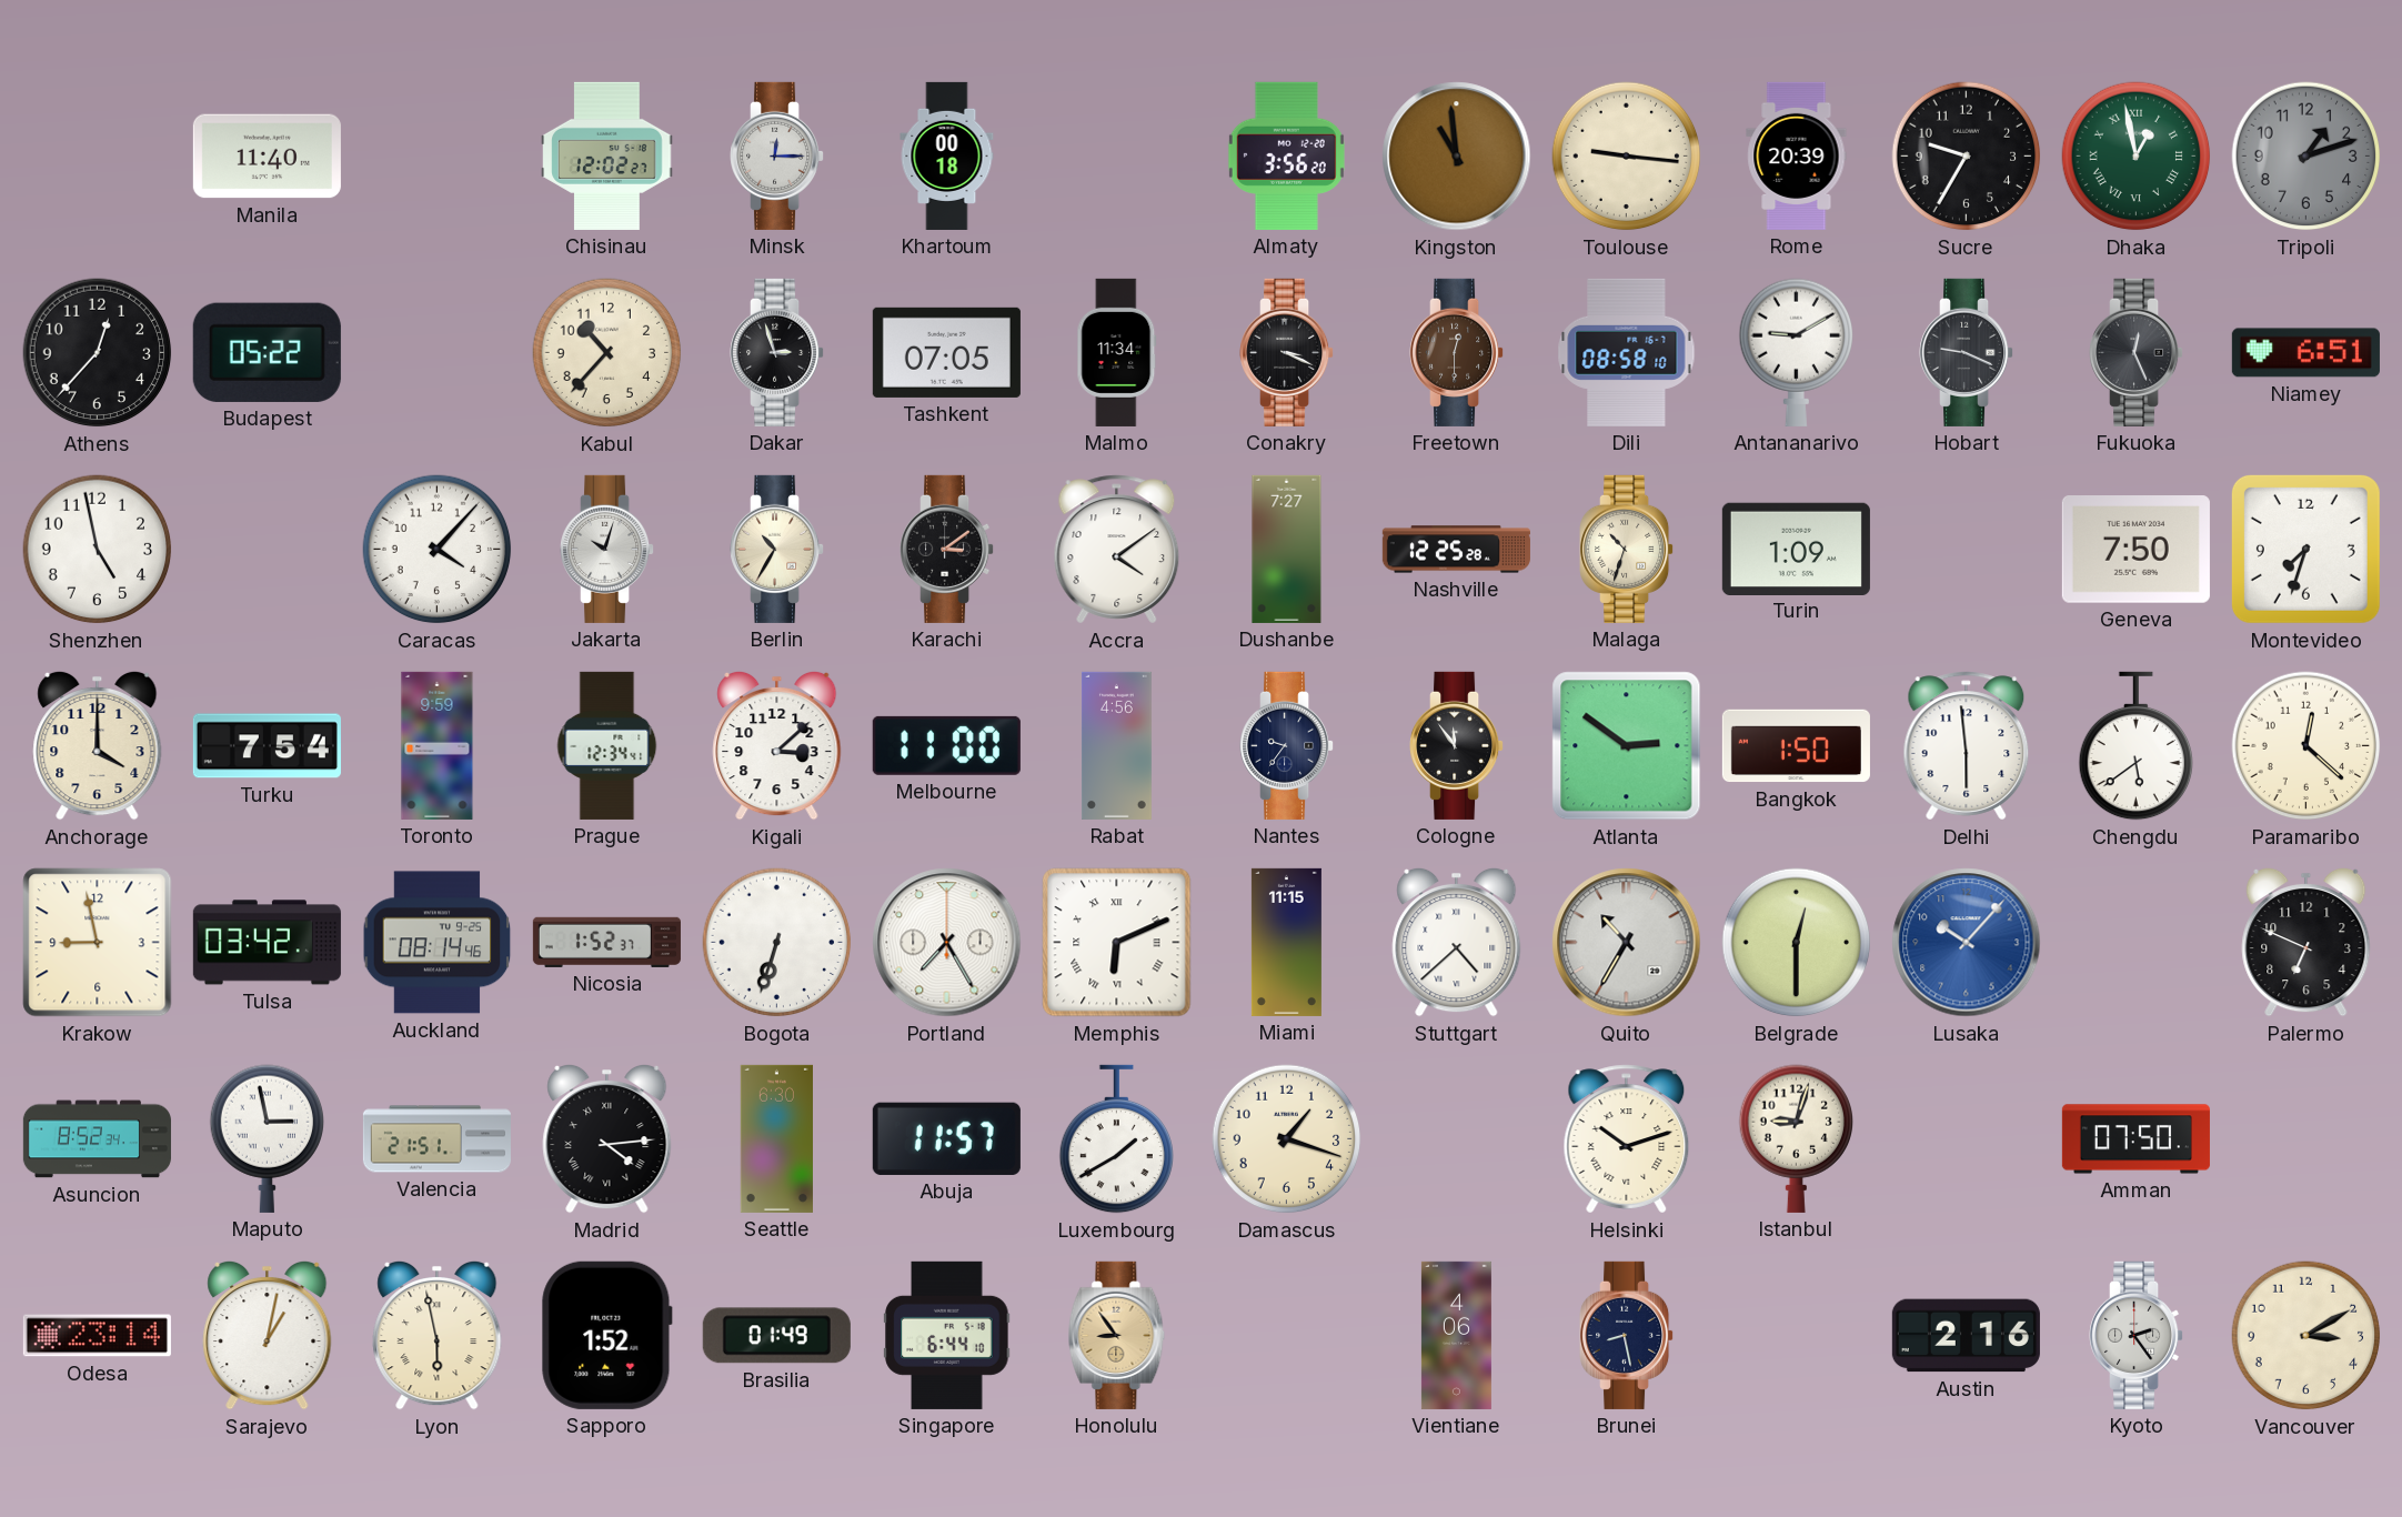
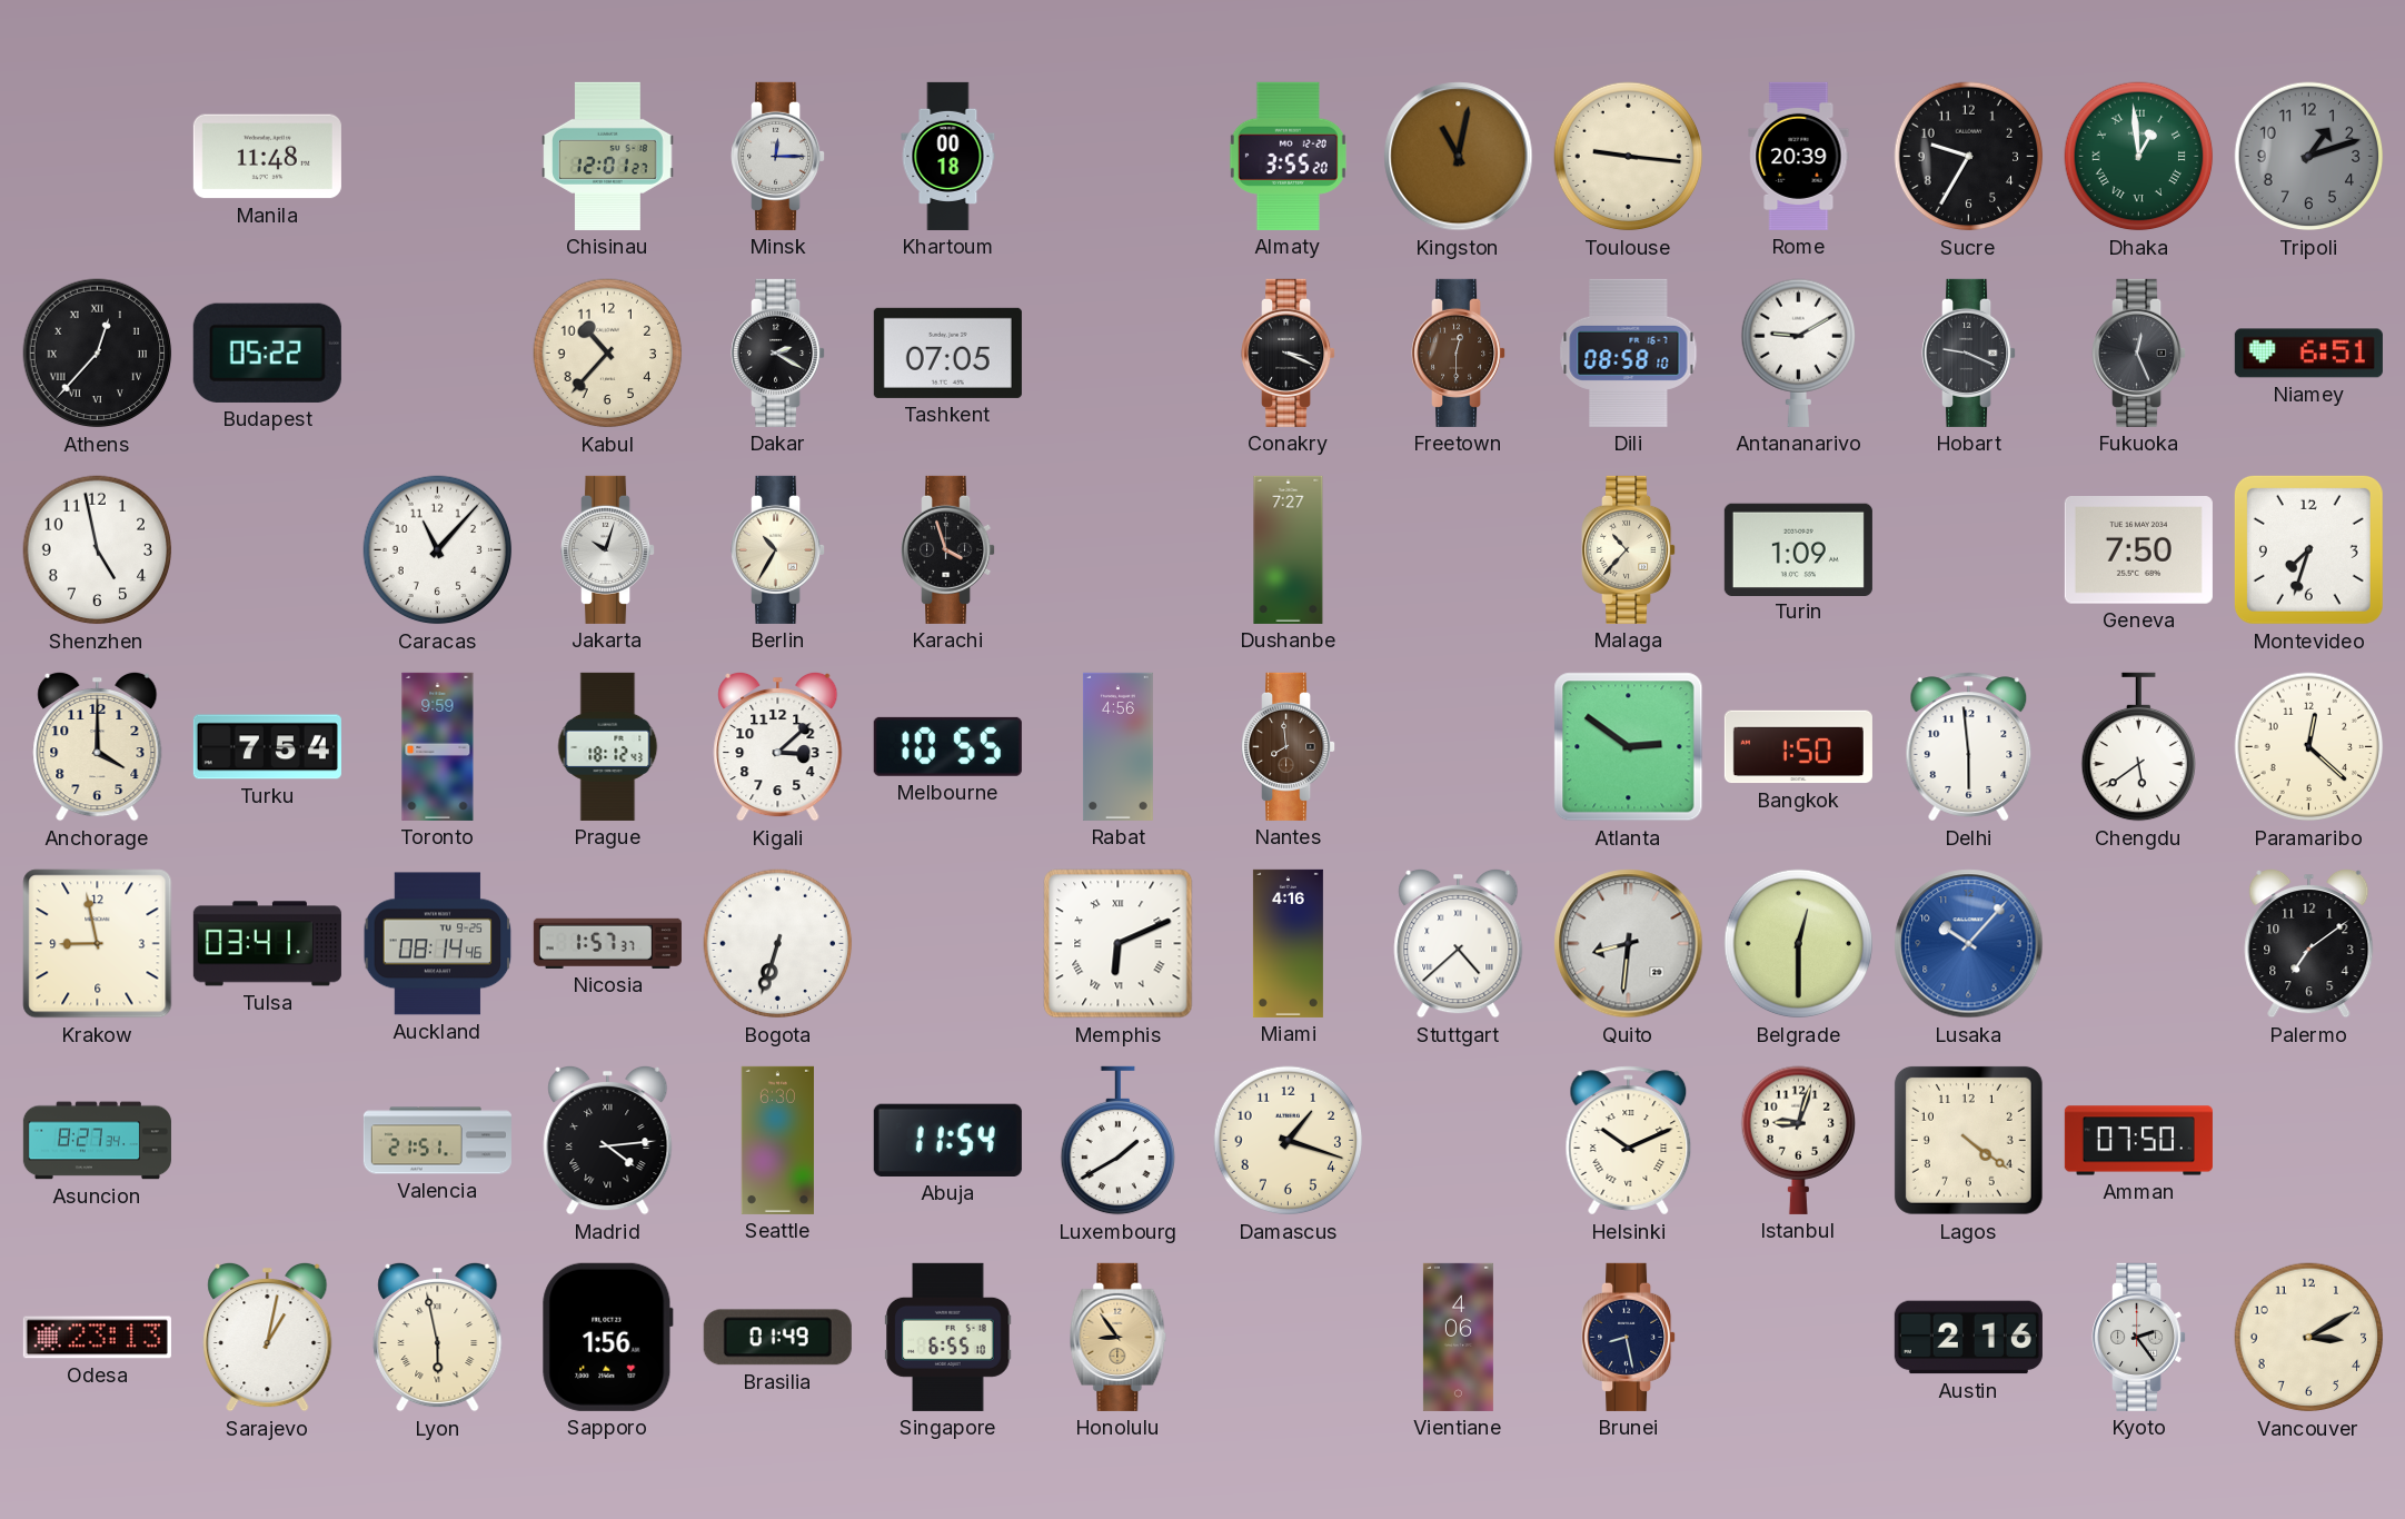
Manila: 11:40 -> 11:48 (267, 157)
Chisinau: 12:02 -> 12:01 (608, 156)
Almaty: 3:56 -> 3:55 (1288, 156)
Kingston: 10:59 -> 11:02 (1459, 157)
Dhaka: 12:58 -> 12:59 (2139, 157)
Athens numerals: Arabic -> Roman (98, 354)
Dakar: 2:57 -> 2:20 (778, 353)
Malmo: 11:34 -> none (1117, 352)
Caracas: 4:07 -> 11:07 (438, 550)
Karachi: 3:09 -> 3:57 (948, 549)
Accra: 4:09 -> none (1117, 550)
Nashville: 12:25 -> none (1456, 550)
Malaga: 10:33 -> 10:37 (1629, 549)
Prague: 12:34 -> 18:12 (608, 746)
Melbourne: 11:00 -> 10:55 (947, 746)
Nantes: 9:36 -> 7:59 (1289, 746)
Nantes dial: navy -> brown (1289, 746)
Cologne: 11:54 -> none (1457, 745)
Tulsa: 03:42 -> 03:41 (267, 944)
Nicosia: 1:52 -> 1:57 (607, 943)
Portland: 7:25 -> none (947, 943)
Miami: 11:15 -> 4:16 (1288, 943)
Quito: 10:35 -> 8:31 (1629, 944)
Palermo: 6:49 -> 7:09 (2309, 943)
Asuncion: 8:52 -> 8:27 (97, 1141)
Maputo: 2:58 -> none (267, 1138)
Abuja: 11:57 -> 11:54 (947, 1140)
Helsinki: 10:12 -> 10:11 (1629, 1141)
Lagos: none -> 4:21 (1968, 1140)
Odesa: 23:14 -> 23:13 (97, 1338)
Sapporo: 1:52 -> 1:56 (607, 1337)
Singapore: 6:44 -> 6:55 (948, 1337)
